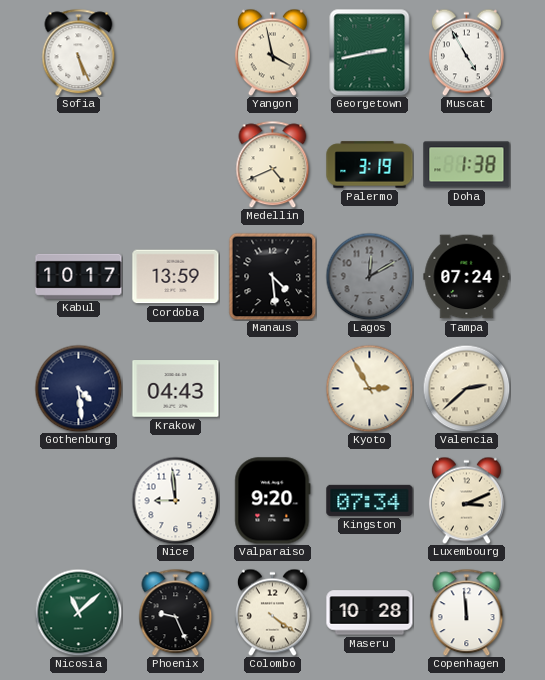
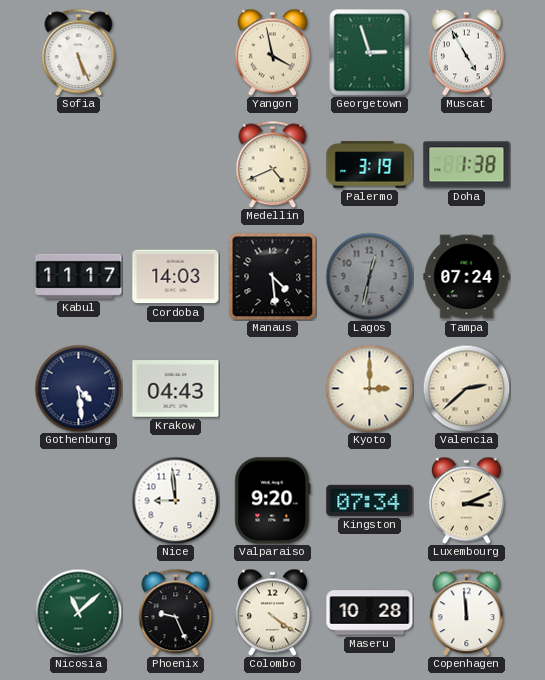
Georgetown: 2:43 -> 2:57 (370, 52)
Kabul: 10:17 -> 11:17 (79, 276)
Cordoba: 13:59 -> 14:03 (176, 277)
Lagos: 12:10 -> 12:32 (369, 276)
Kyoto: 2:55 -> 3:00 (369, 388)
